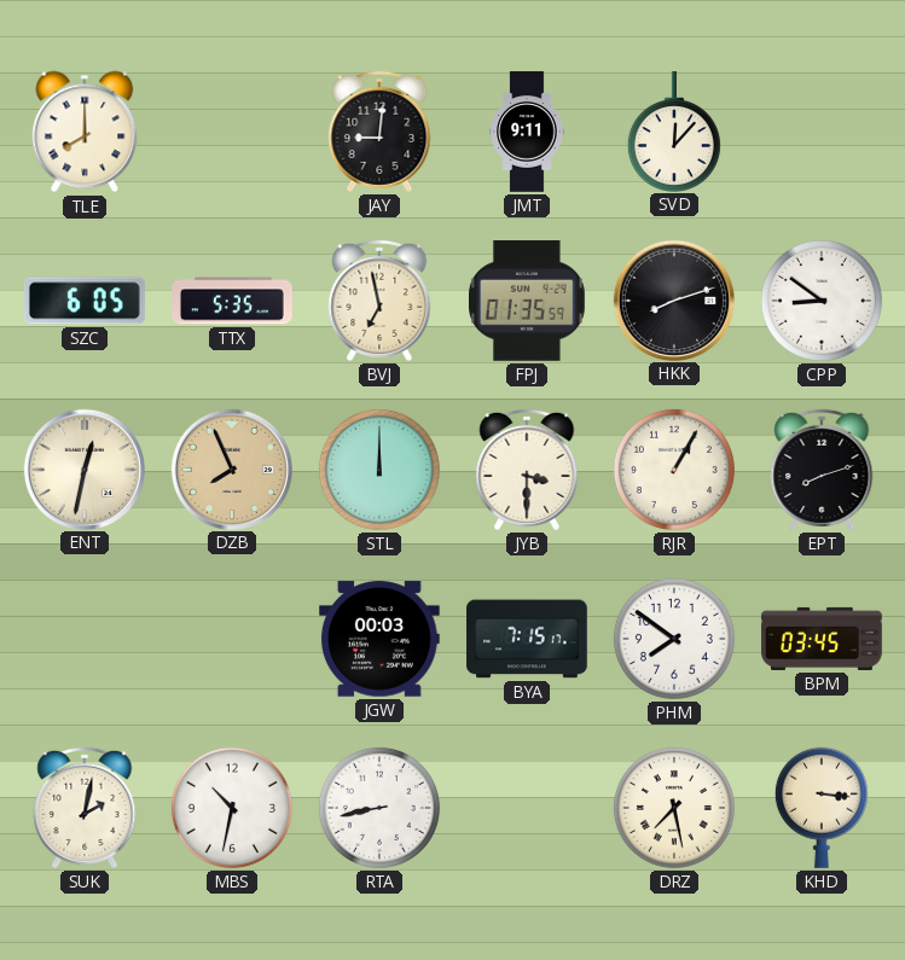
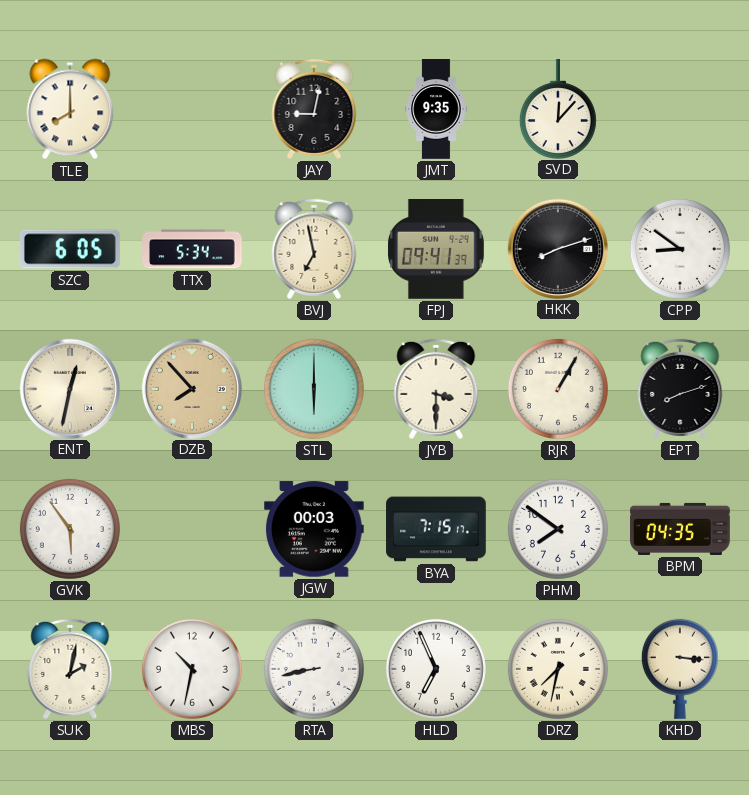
JAY: 9:01 -> 9:02 (314, 109)
JMT: 9:11 -> 9:35 (436, 109)
TTX: 5:35 -> 5:34 (192, 249)
FPJ: 01:35 -> 09:41 (437, 250)
DZB: 7:56 -> 7:53 (191, 388)
STL: 12:00 -> 6:00 (314, 389)
GVK: none -> 5:54 (70, 529)
BPM: 03:45 -> 04:35 (680, 529)
HLD: none -> 6:56 (436, 669)
DRZ: 7:28 -> 7:32 (558, 669)
